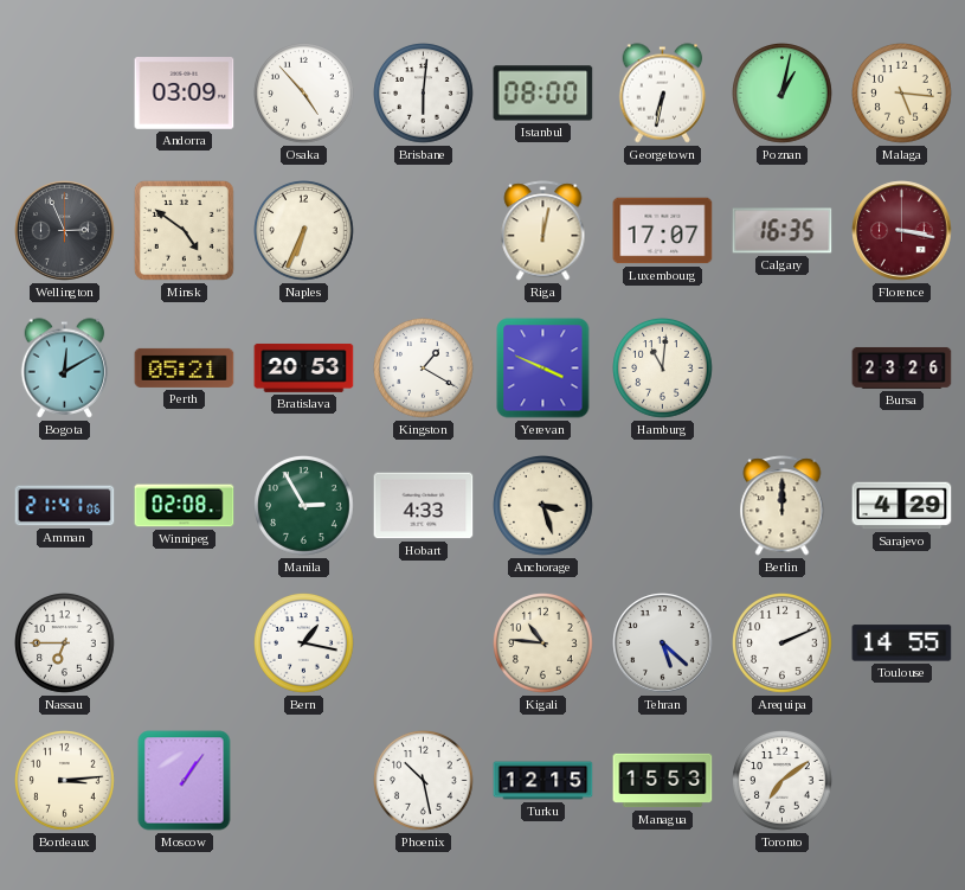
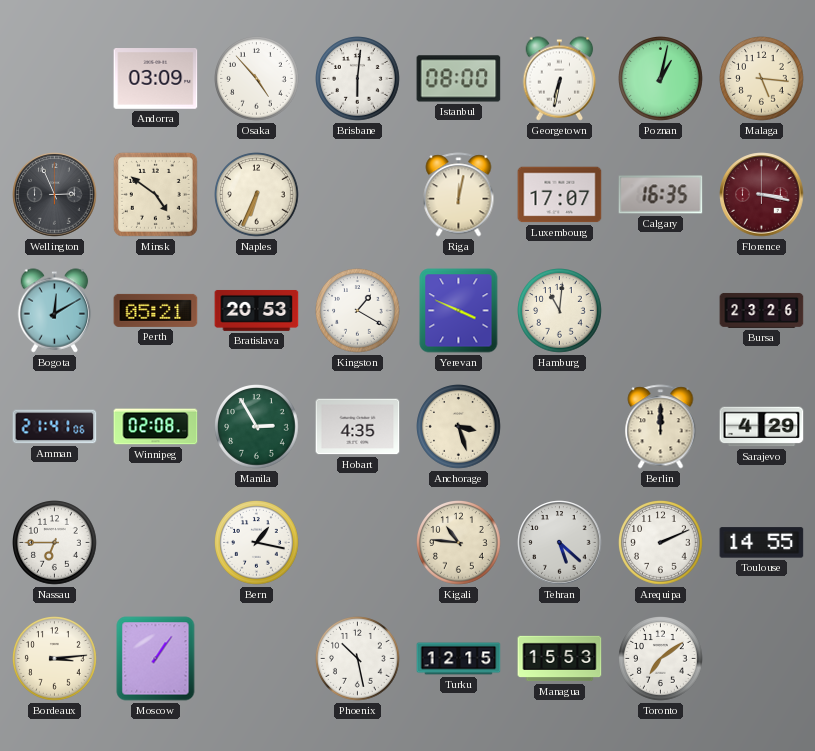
Hobart: 4:33 -> 4:35 (358, 427)
